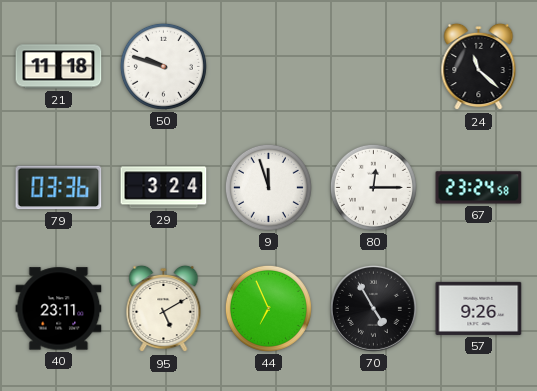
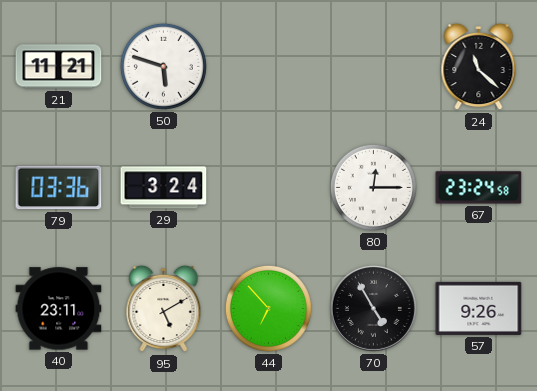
21: 11:18 -> 11:21 (59, 67)
50: 9:48 -> 5:48 (163, 66)
9: 11:57 -> none (268, 187)
44: 6:56 -> 6:53 (268, 308)
